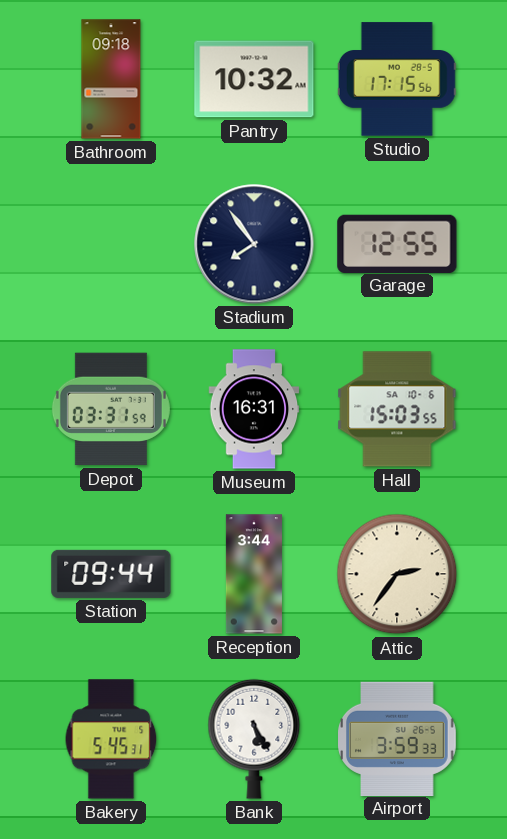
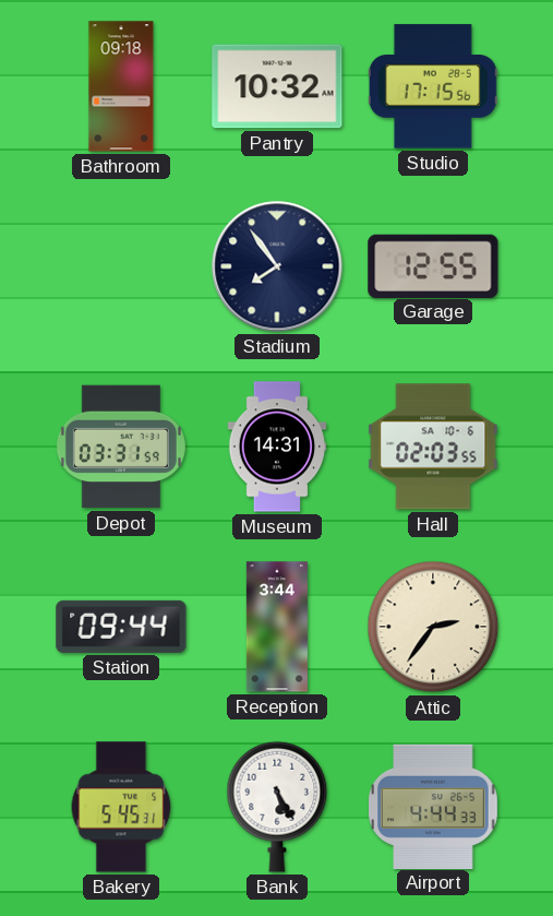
Museum: 16:31 -> 14:31 (277, 447)
Hall: 15:03 -> 02:03 (433, 447)
Airport: 3:59 -> 4:44 (434, 806)
